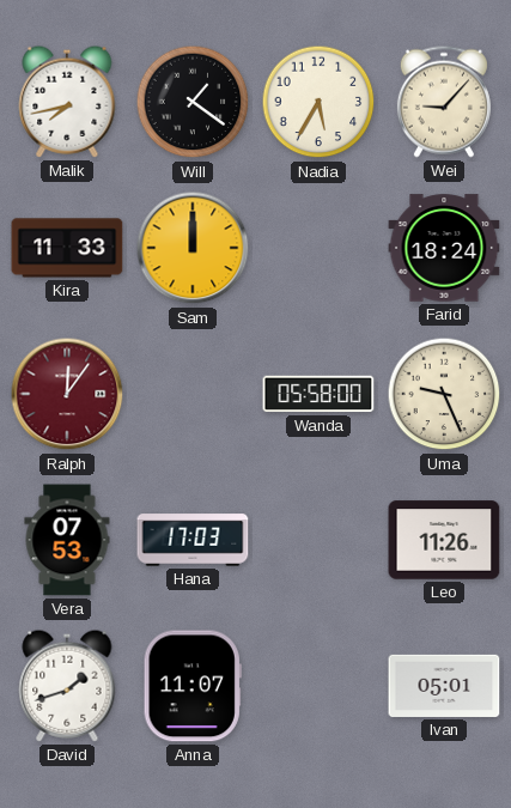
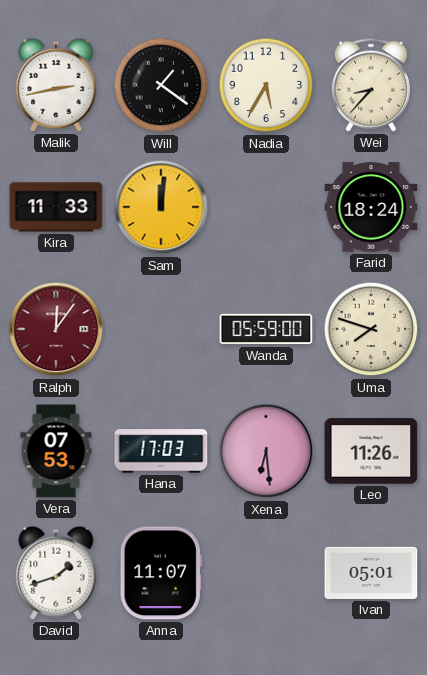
Malik: 7:43 -> 2:43 (56, 85)
Wei: 9:07 -> 8:37 (371, 85)
Sam: 12:00 -> 12:01 (161, 207)
Wanda: 05:58 -> 05:59 (266, 329)
Uma: 9:26 -> 7:48 (371, 329)
Xena: none -> 6:29 (266, 451)
